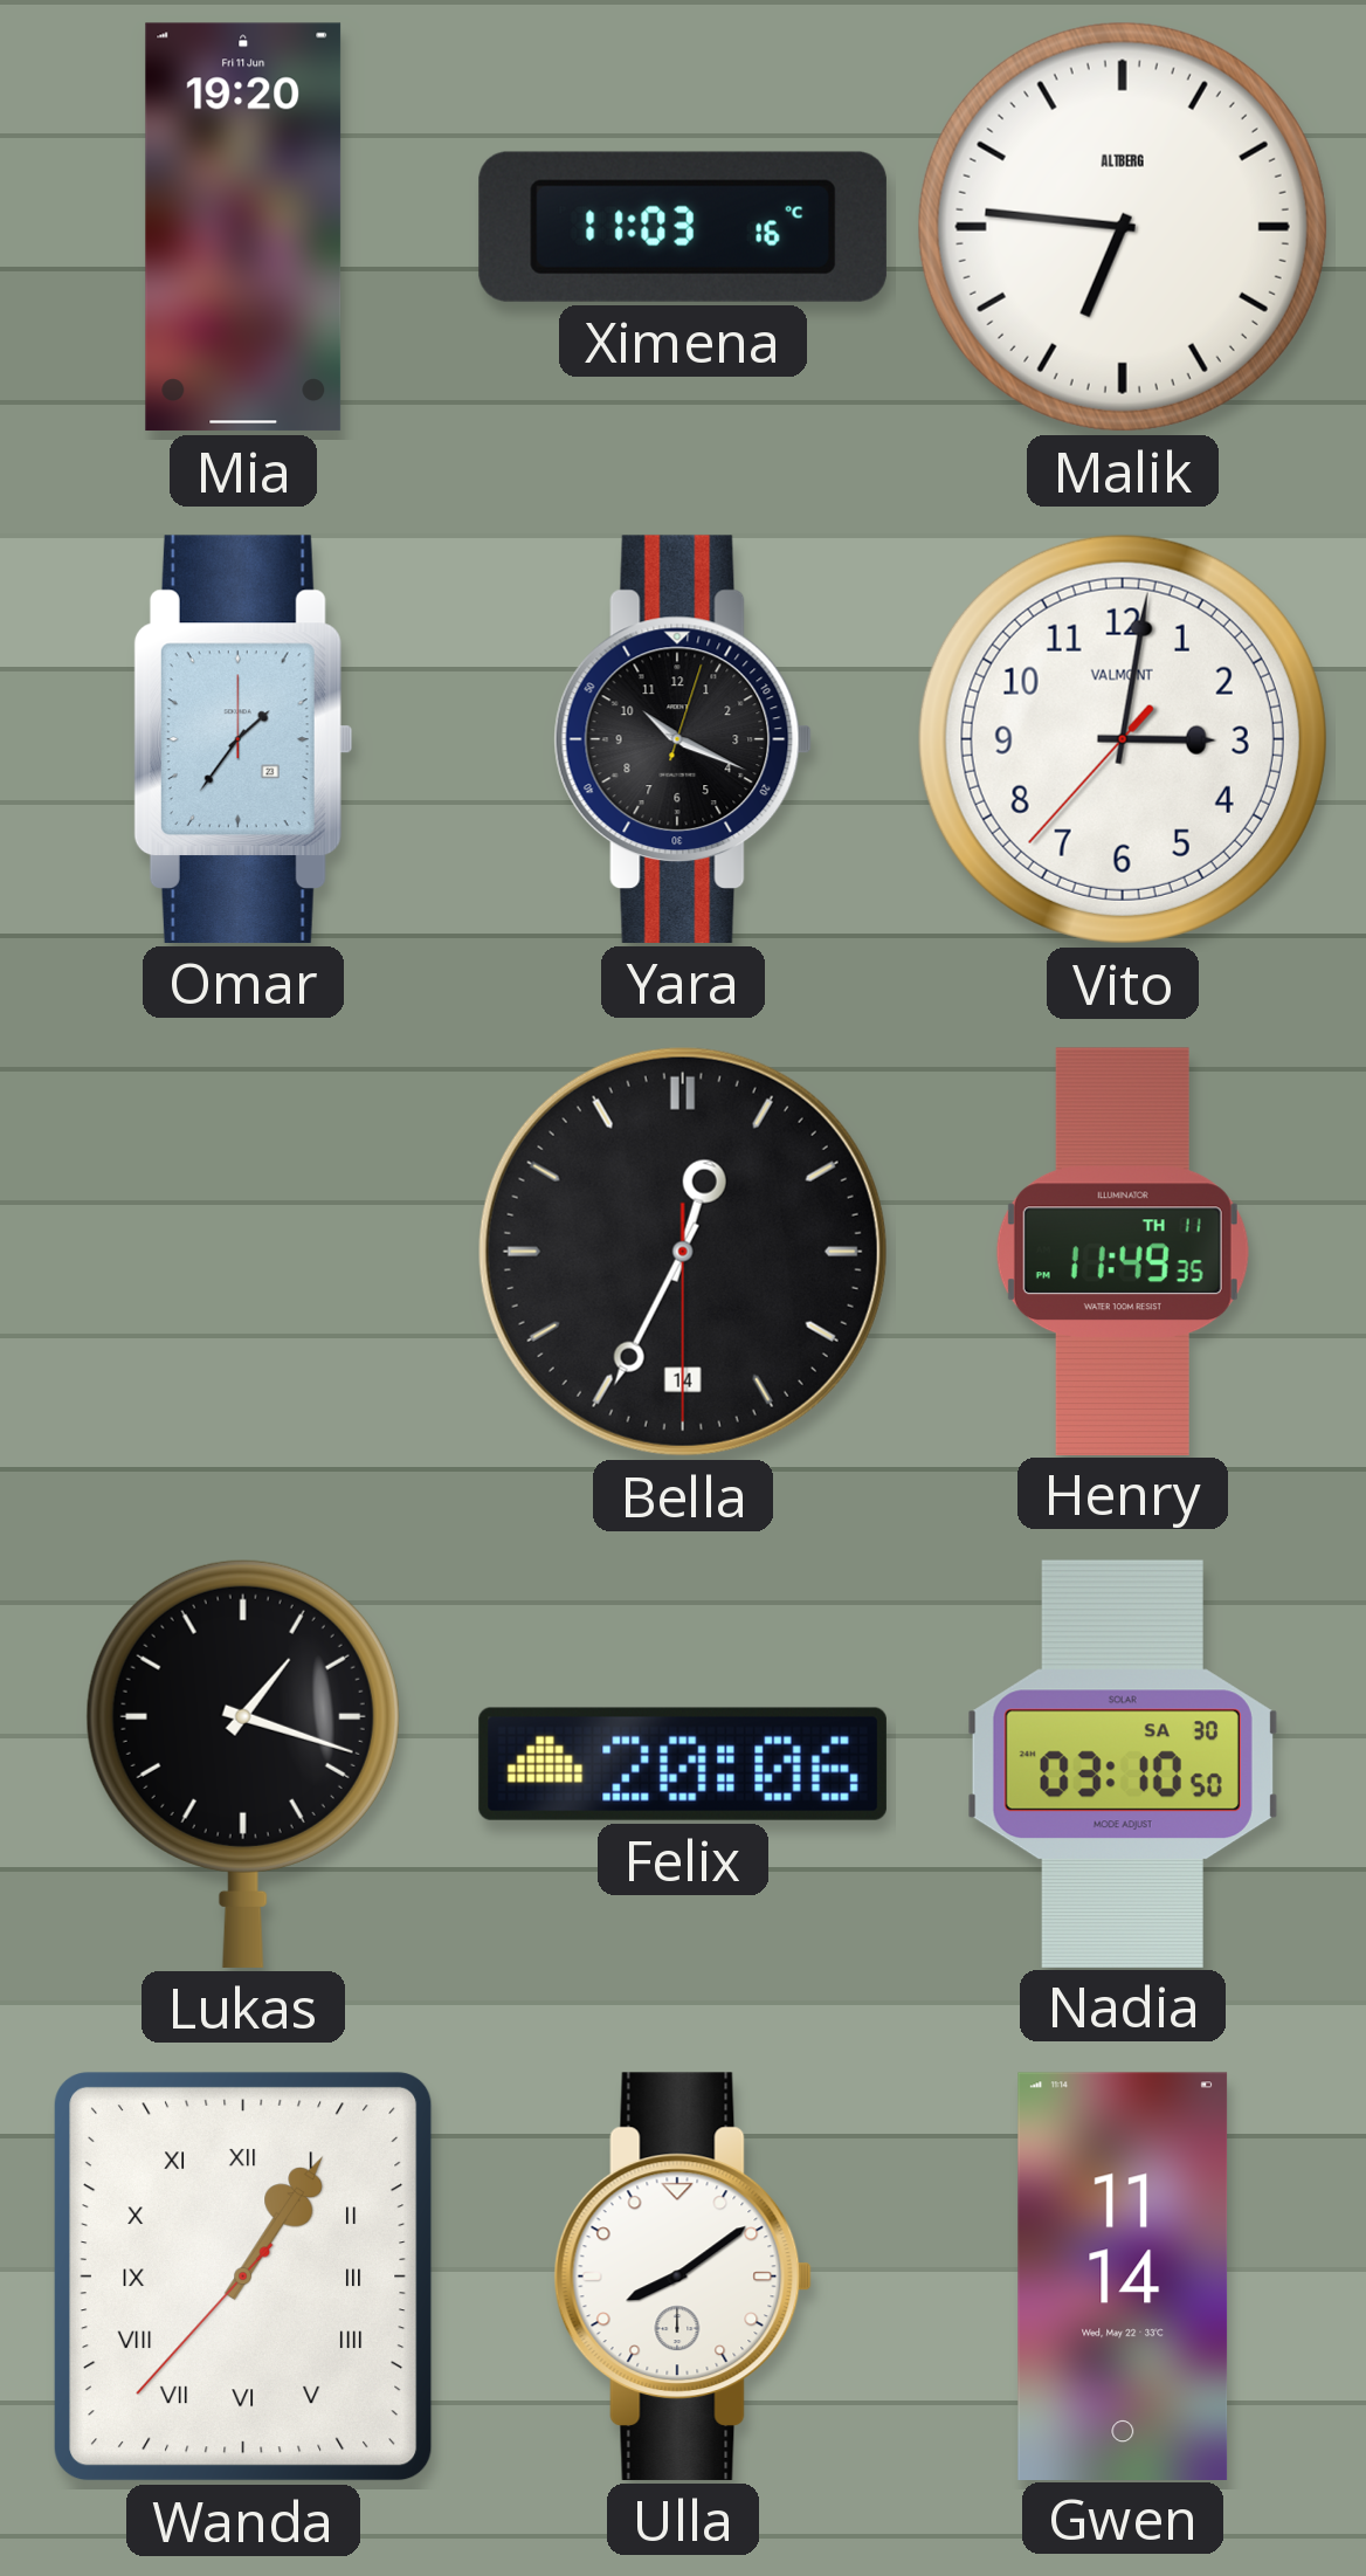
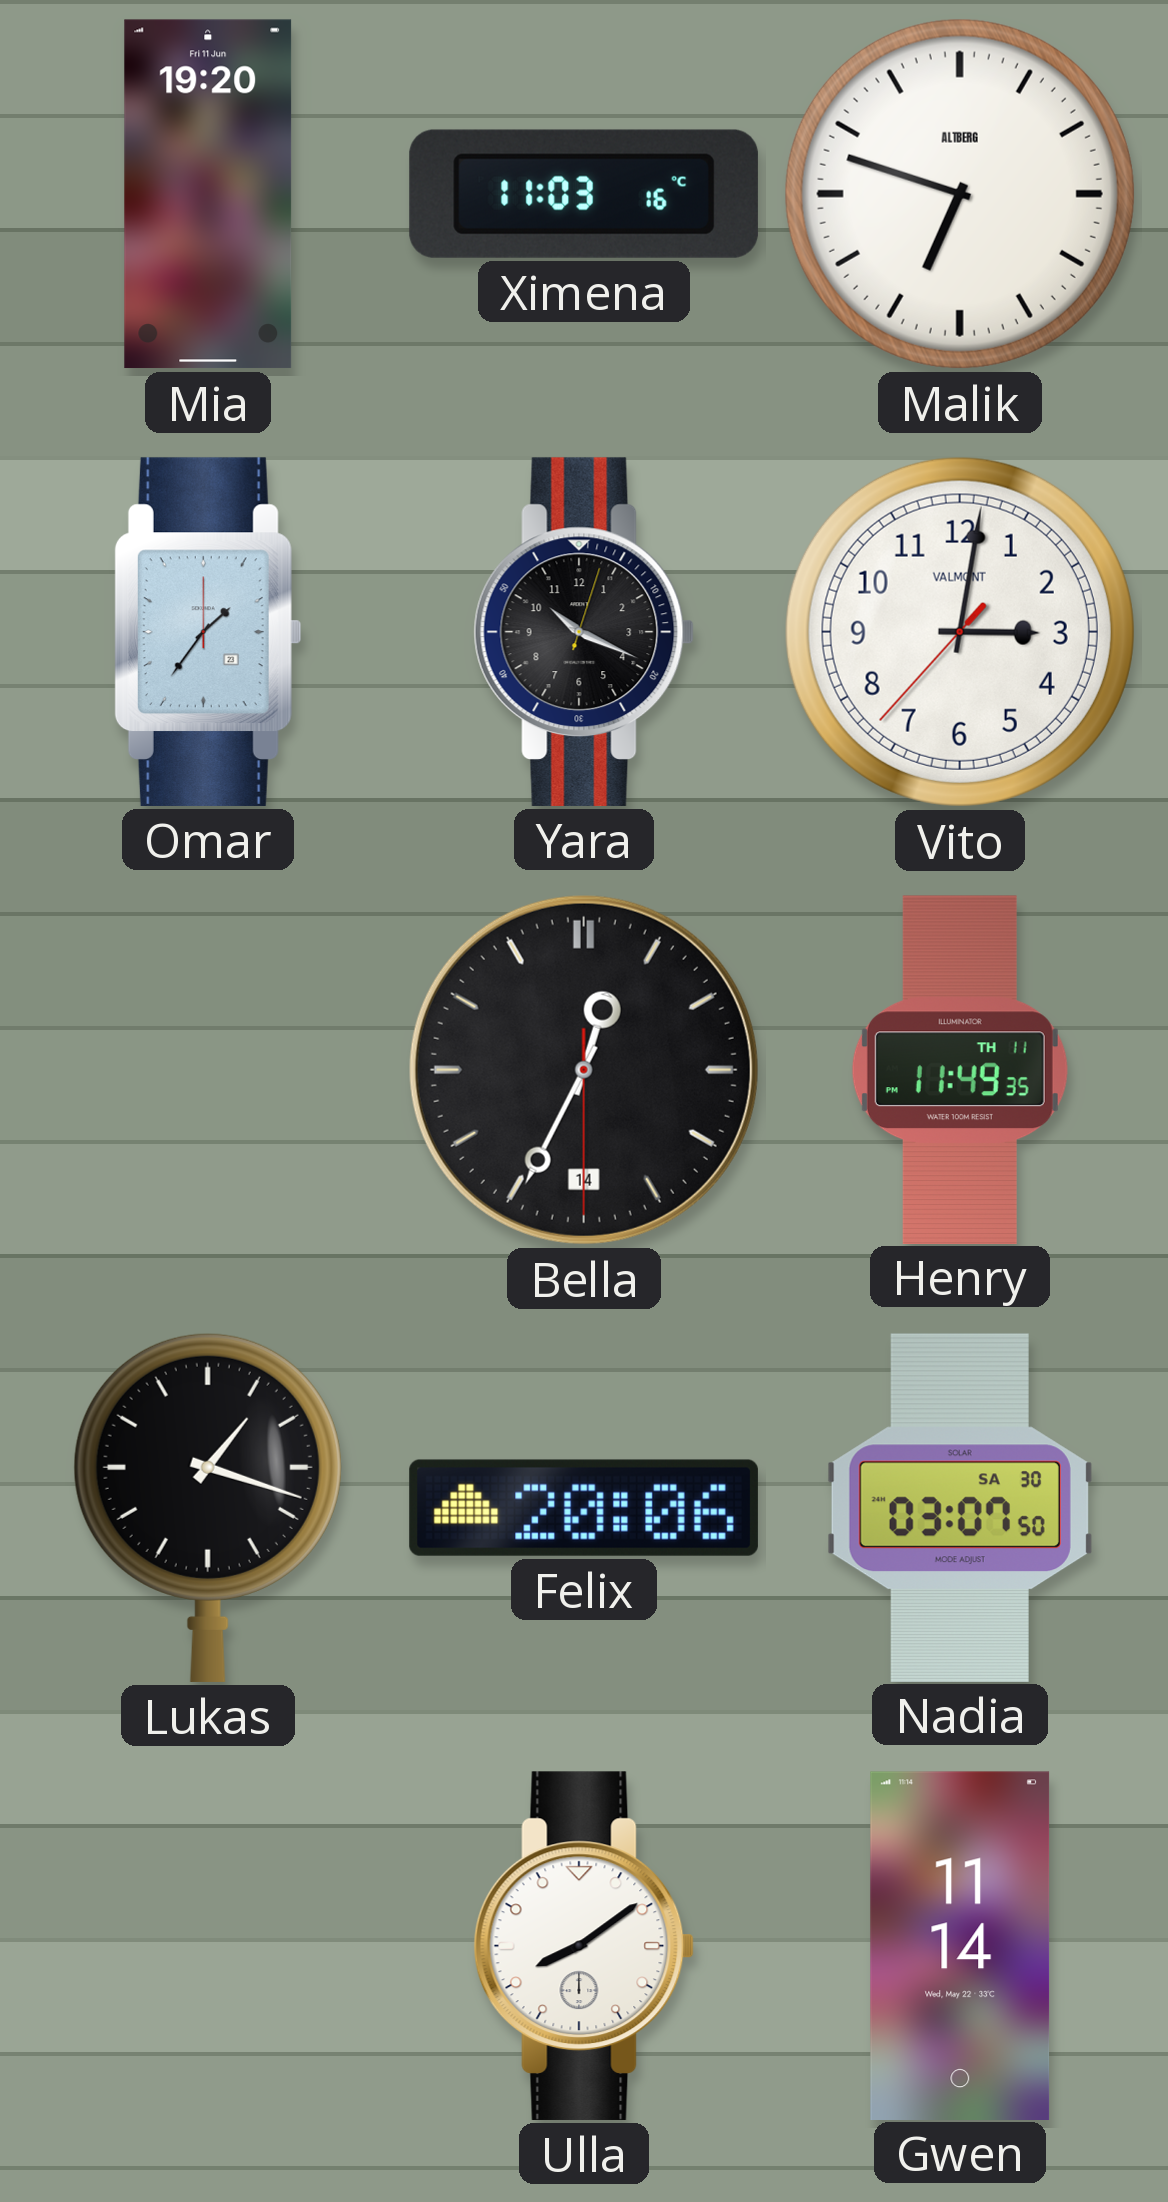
Malik: 6:46 -> 6:48 (960, 194)
Nadia: 03:10 -> 03:07 (960, 1507)
Wanda: 1:05 -> none (243, 2277)
